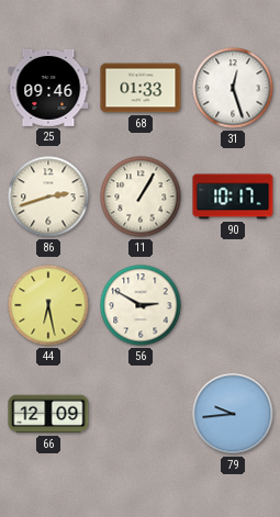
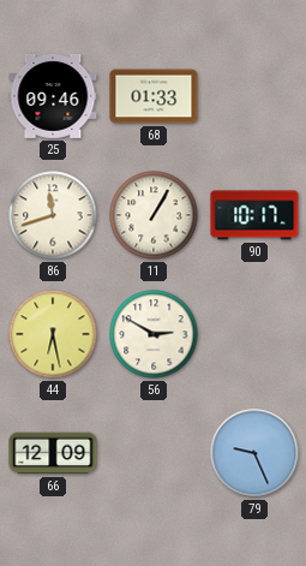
31: 12:27 -> none (233, 88)
86: 2:42 -> 11:42 (53, 215)
79: 9:44 -> 9:26 (254, 453)
